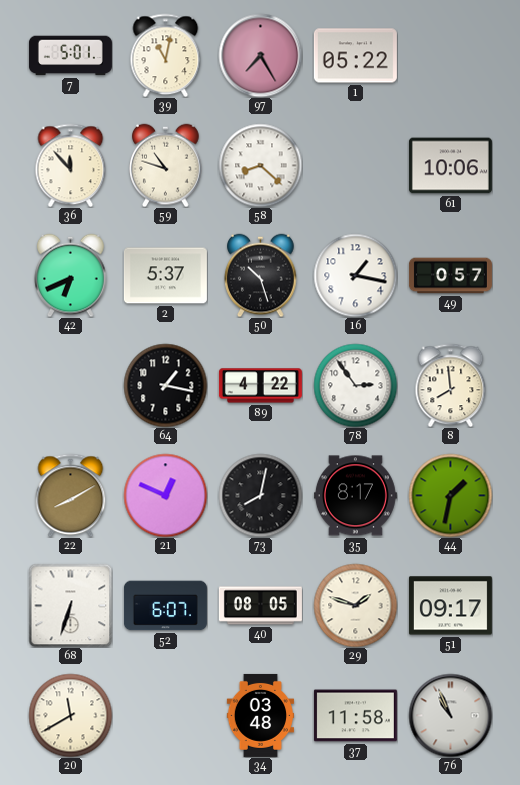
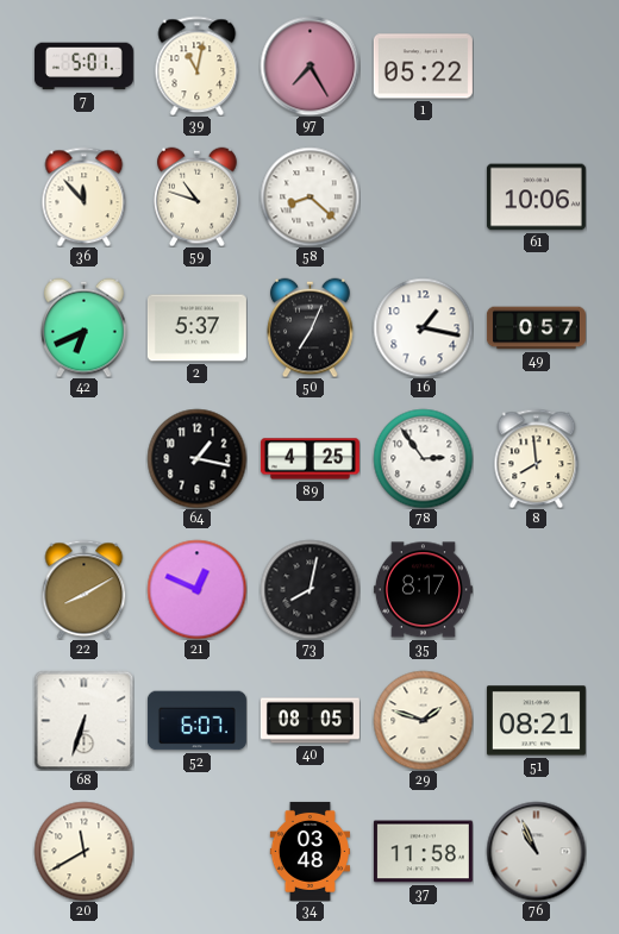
50: 10:27 -> 7:04 (311, 327)
89: 4:22 -> 4:25 (309, 459)
44: 1:32 -> none (450, 495)
51: 09:17 -> 08:21 (536, 721)
